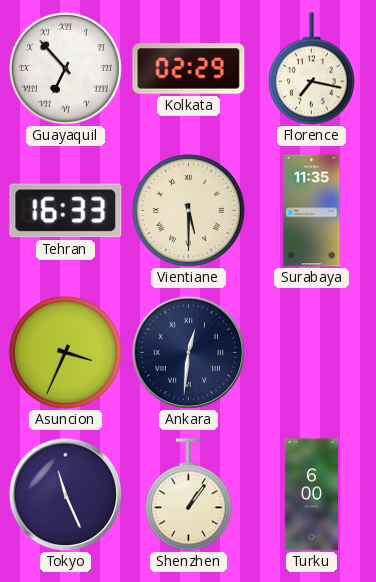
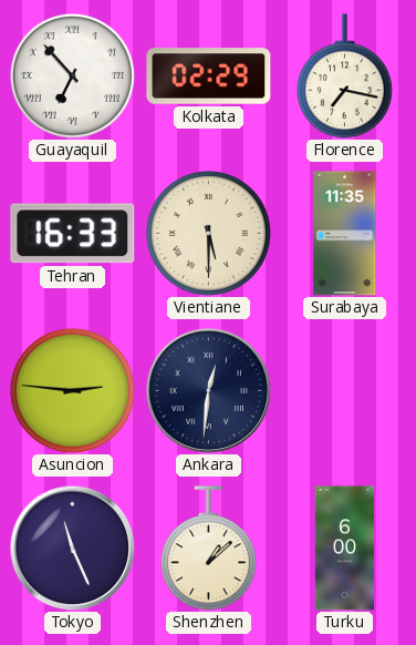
Asuncion: 3:34 -> 2:46 (72, 390)
Shenzhen: 1:06 -> 1:08 (208, 549)
